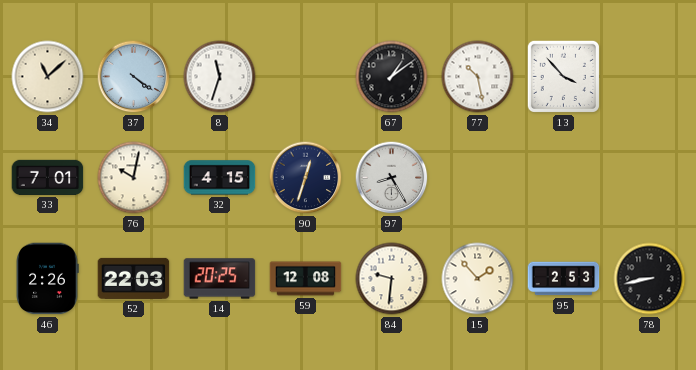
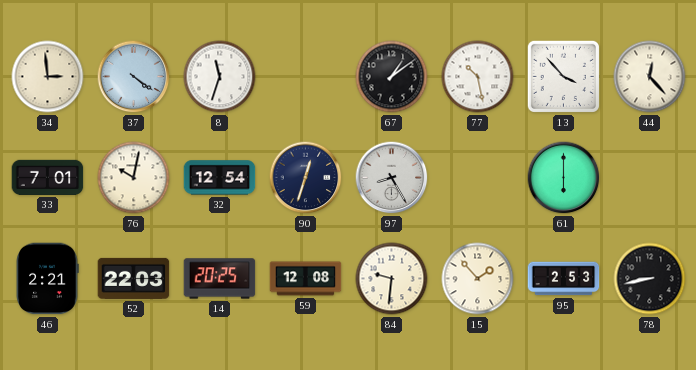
34: 11:08 -> 2:59 (48, 77)
44: none -> 12:23 (650, 77)
32: 4:15 -> 12:54 (220, 178)
61: none -> 6:00 (564, 178)
46: 2:26 -> 2:21 (47, 279)
